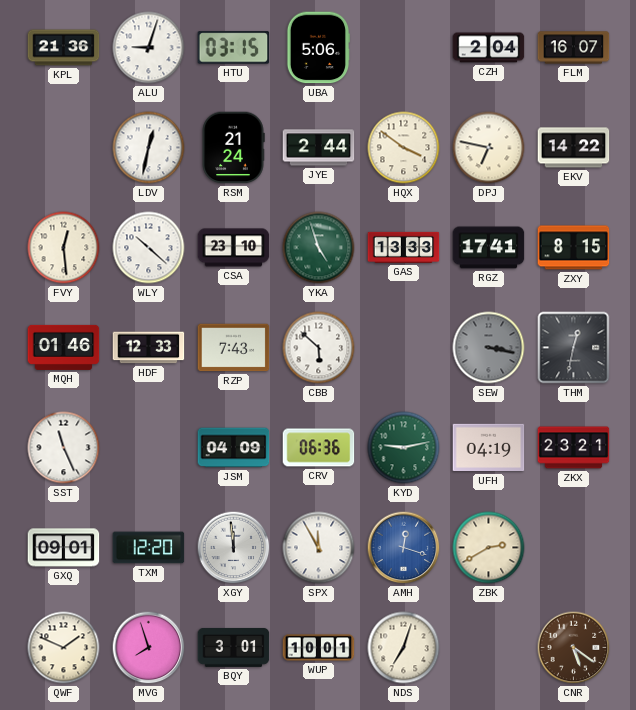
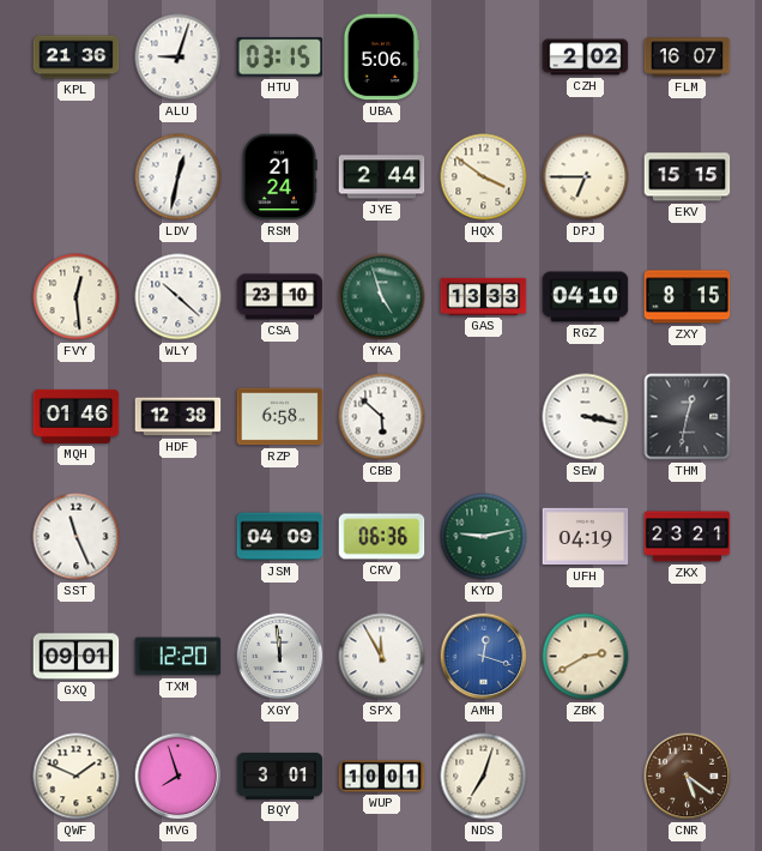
CZH: 2:04 -> 2:02 (586, 58)
DPJ: 6:47 -> 6:45 (586, 177)
EKV: 14:22 -> 15:15 (688, 177)
RGZ: 17:41 -> 04:10 (586, 297)
HDF: 12:33 -> 12:38 (179, 417)
RZP: 7:43 -> 6:58 (280, 417)
SEW dial: grey -> white (586, 417)
